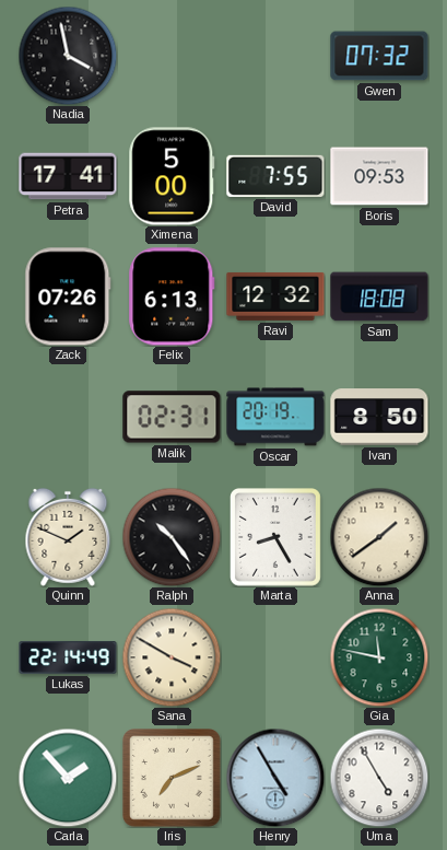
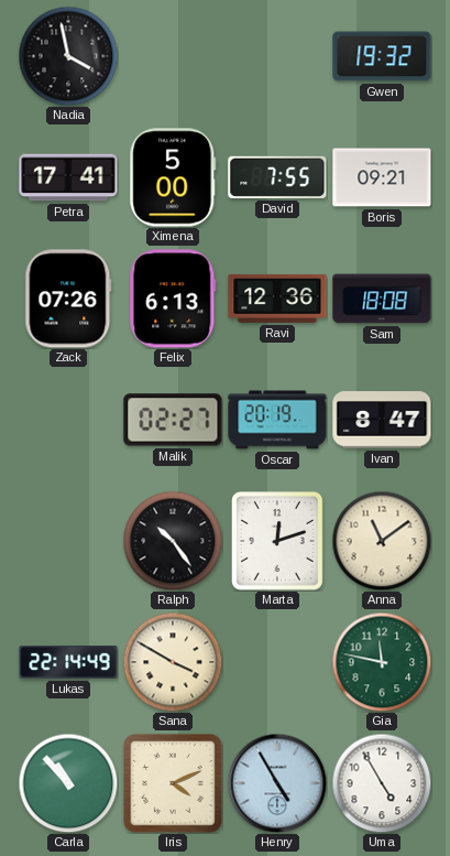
Gwen: 07:32 -> 19:32 (382, 56)
Boris: 09:53 -> 09:21 (382, 177)
Ravi: 12:32 -> 12:36 (277, 299)
Malik: 02:31 -> 02:27 (173, 420)
Ivan: 8:50 -> 8:47 (382, 420)
Quinn: 1:49 -> none (68, 537)
Marta: 8:25 -> 12:12 (278, 542)
Anna: 1:39 -> 11:09 (382, 541)
Carla: 1:53 -> 10:53 (68, 783)
Iris: 7:11 -> 4:11 (174, 784)
